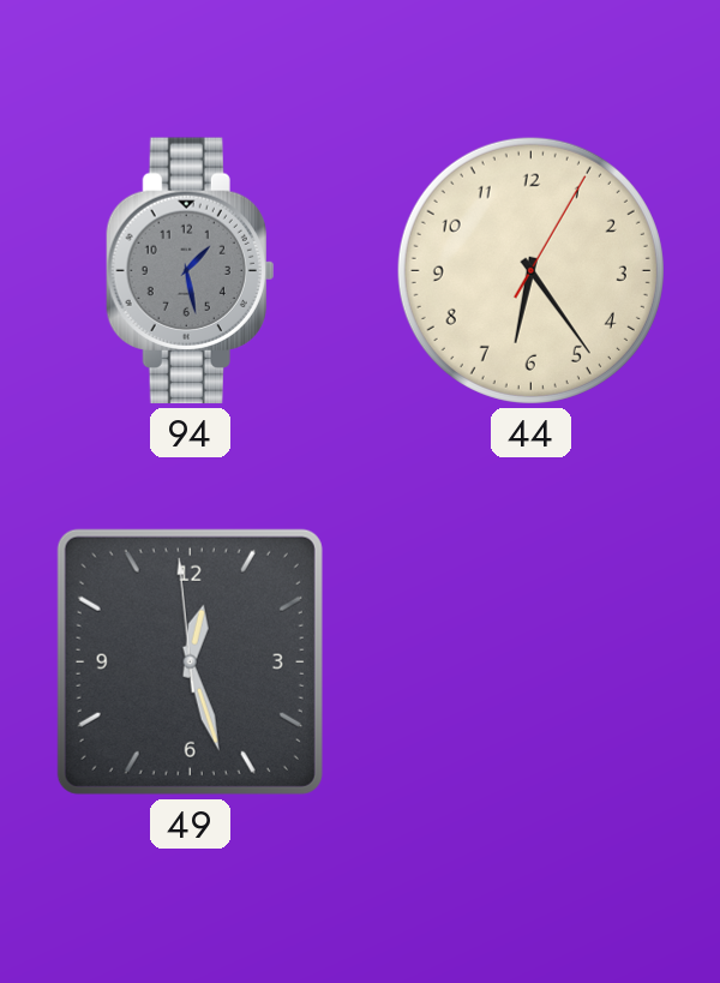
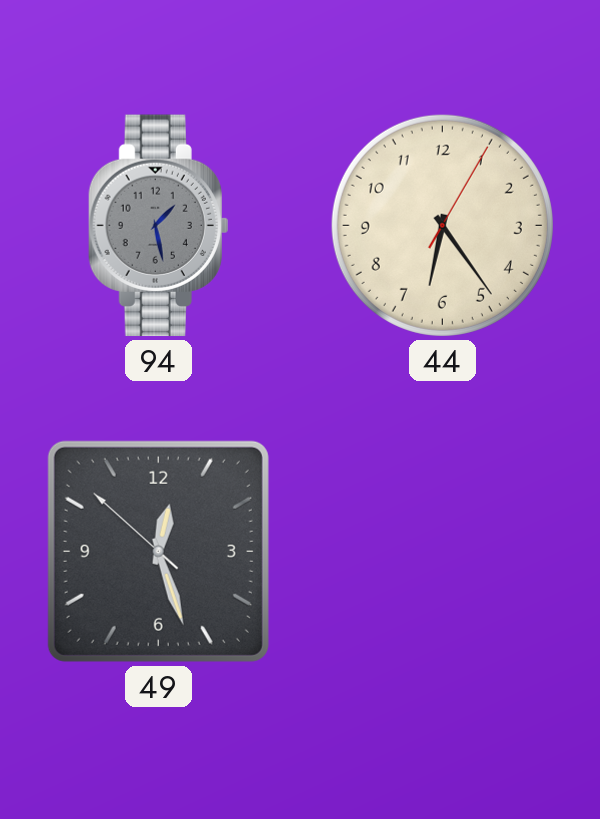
49: 12:26:59 -> 12:26:52 (158, 551)
